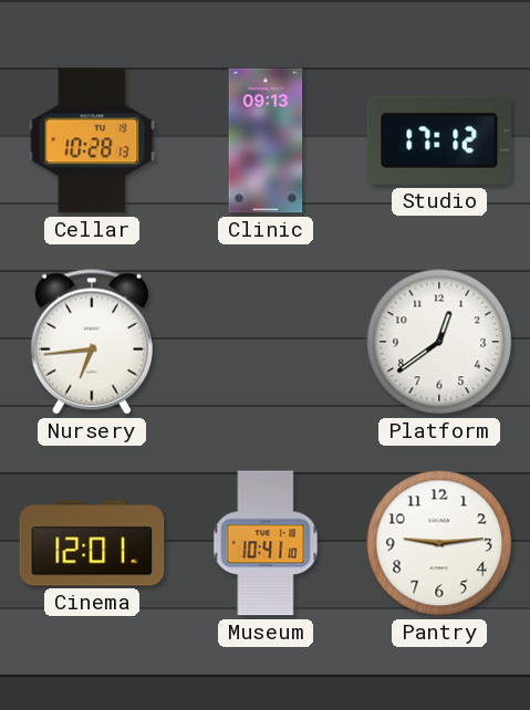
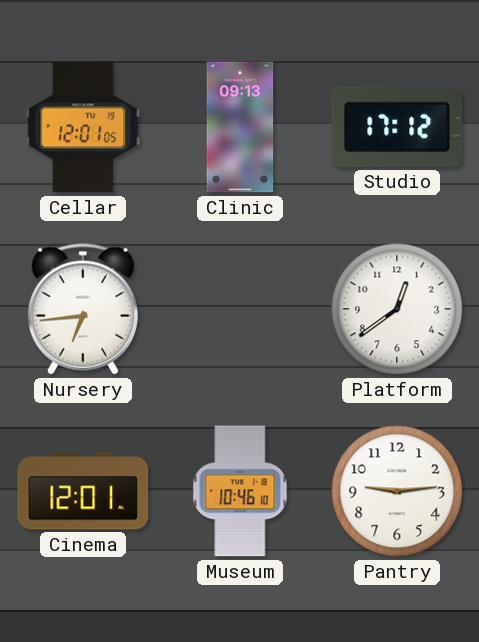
Cellar: 10:28 -> 12:01 (83, 127)
Museum: 10:41 -> 10:46 (240, 491)
